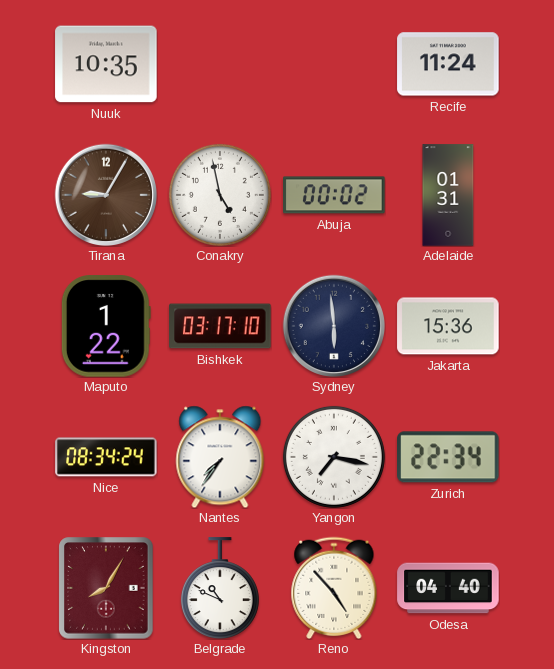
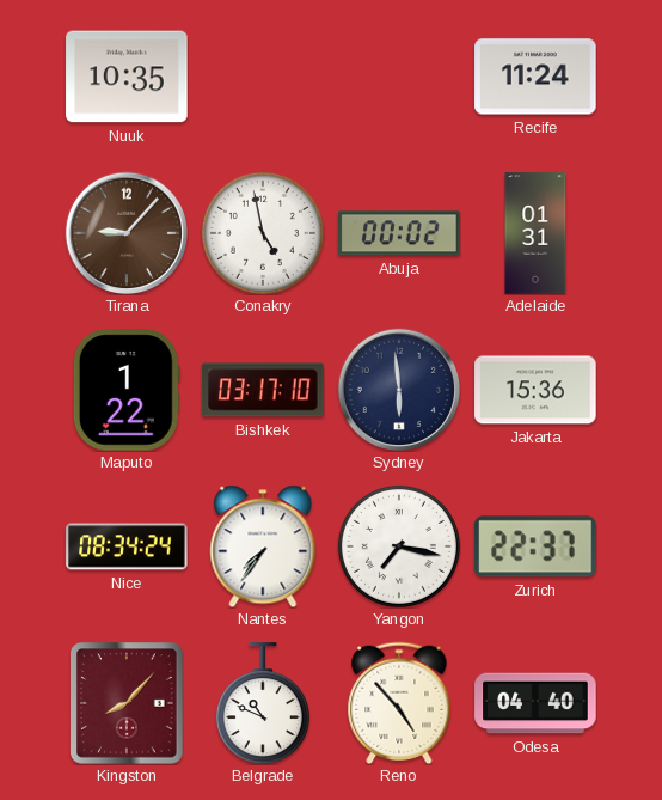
Tirana: 9:05 -> 9:07 (125, 232)
Zurich: 22:34 -> 22:37 (535, 546)
Kingston: 8:05 -> 8:07 (127, 703)
